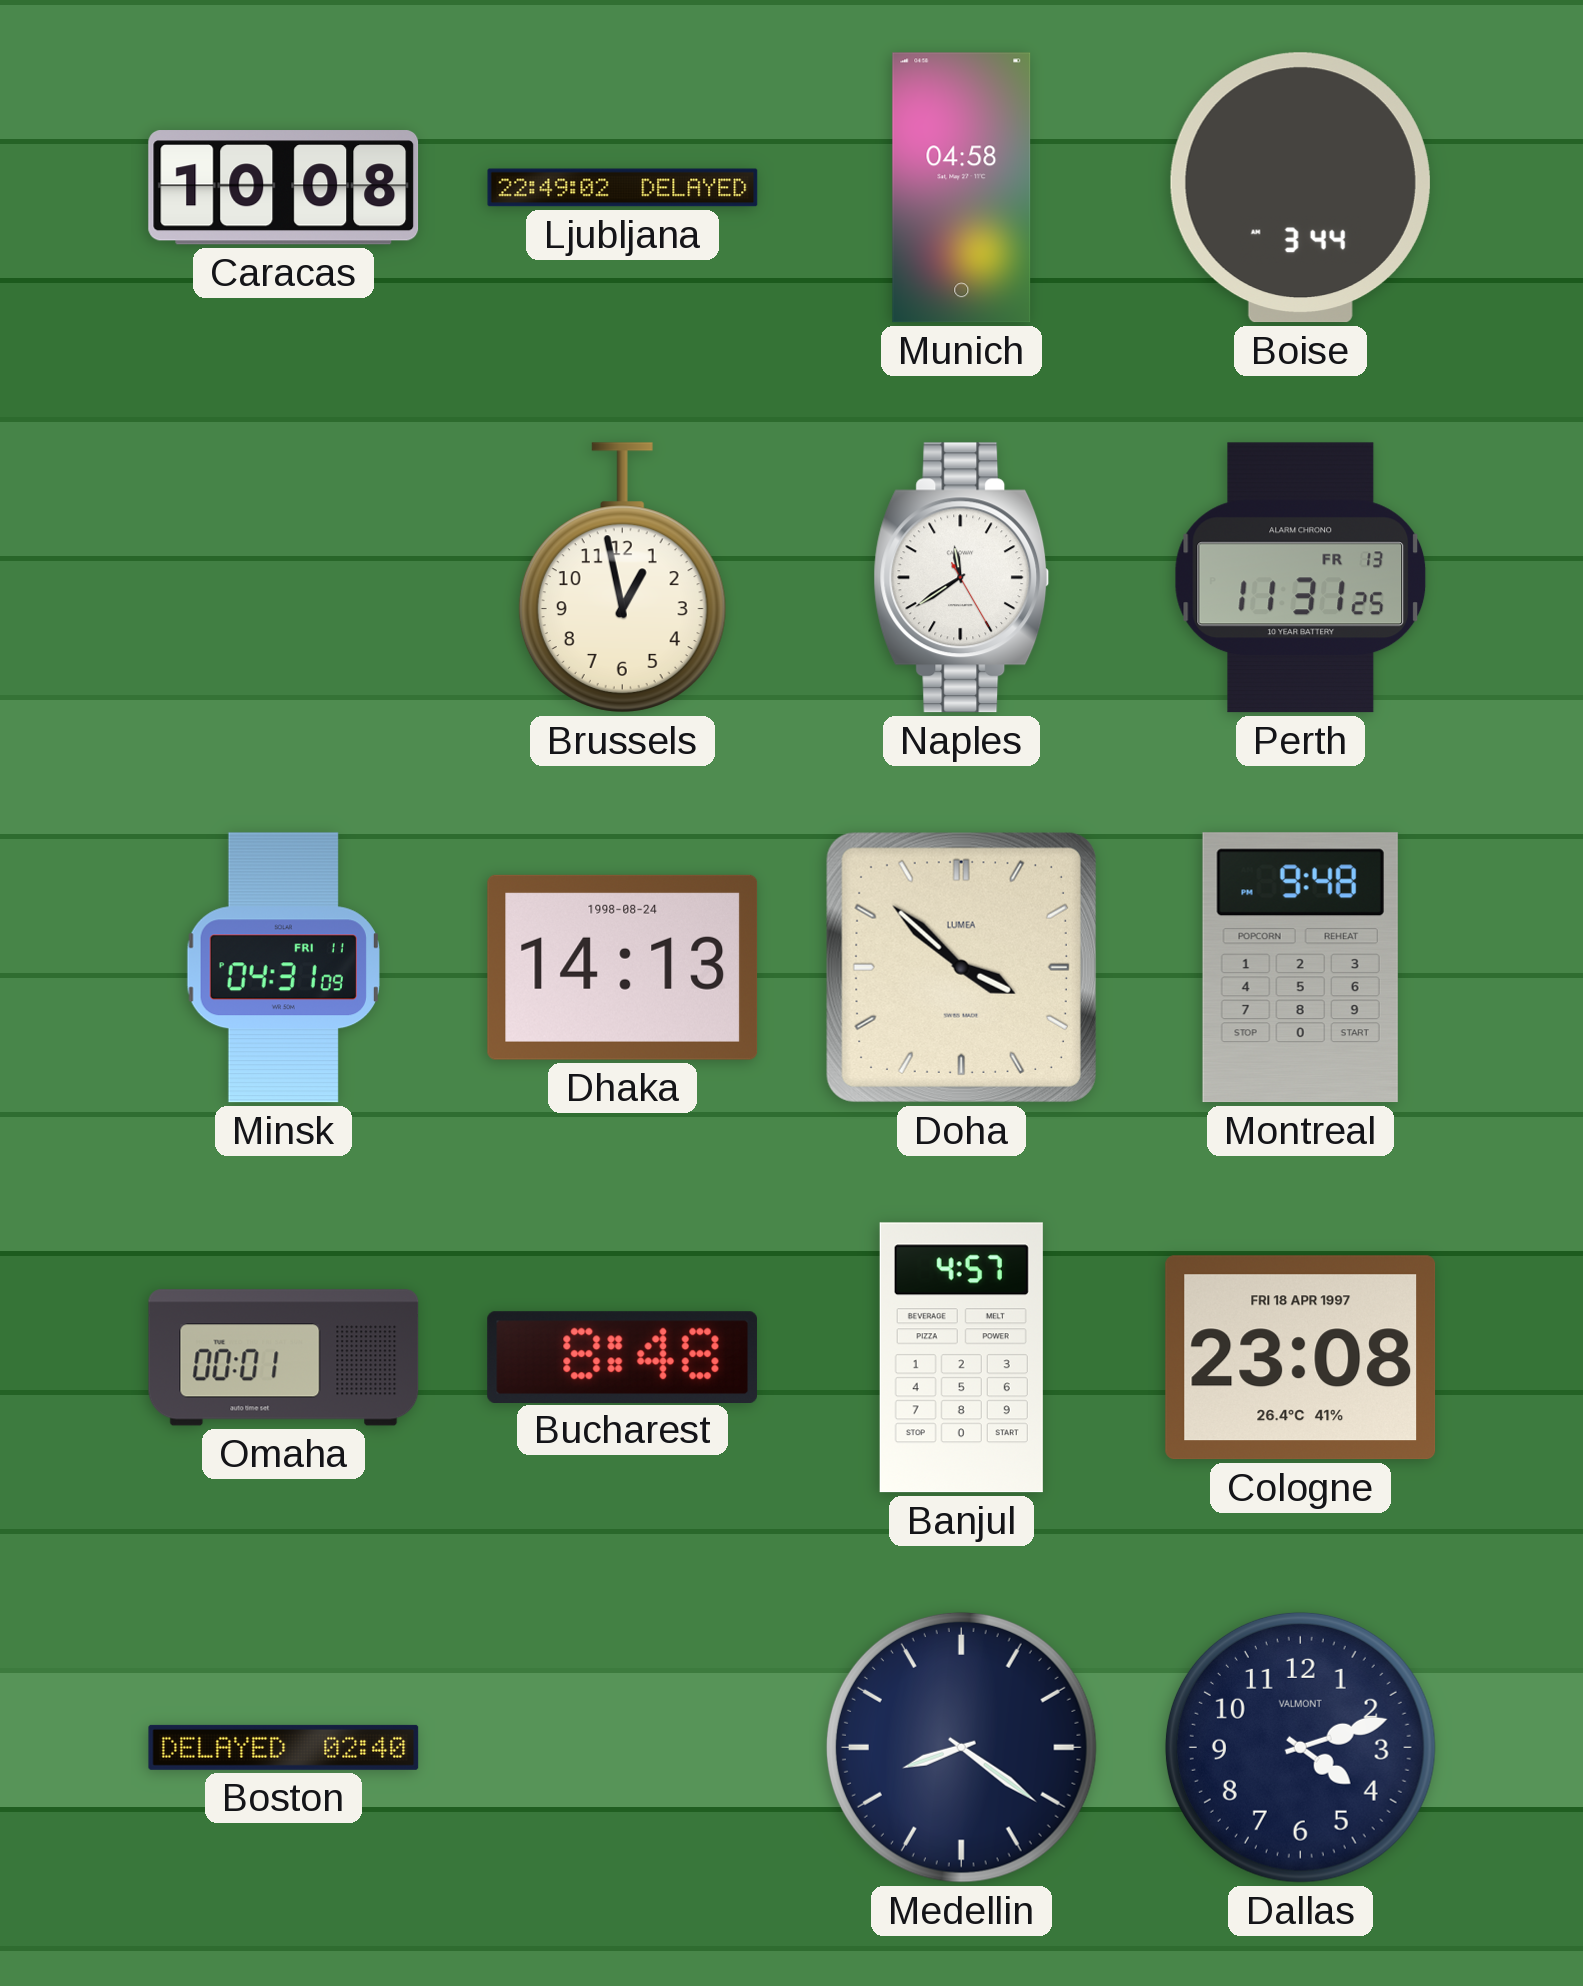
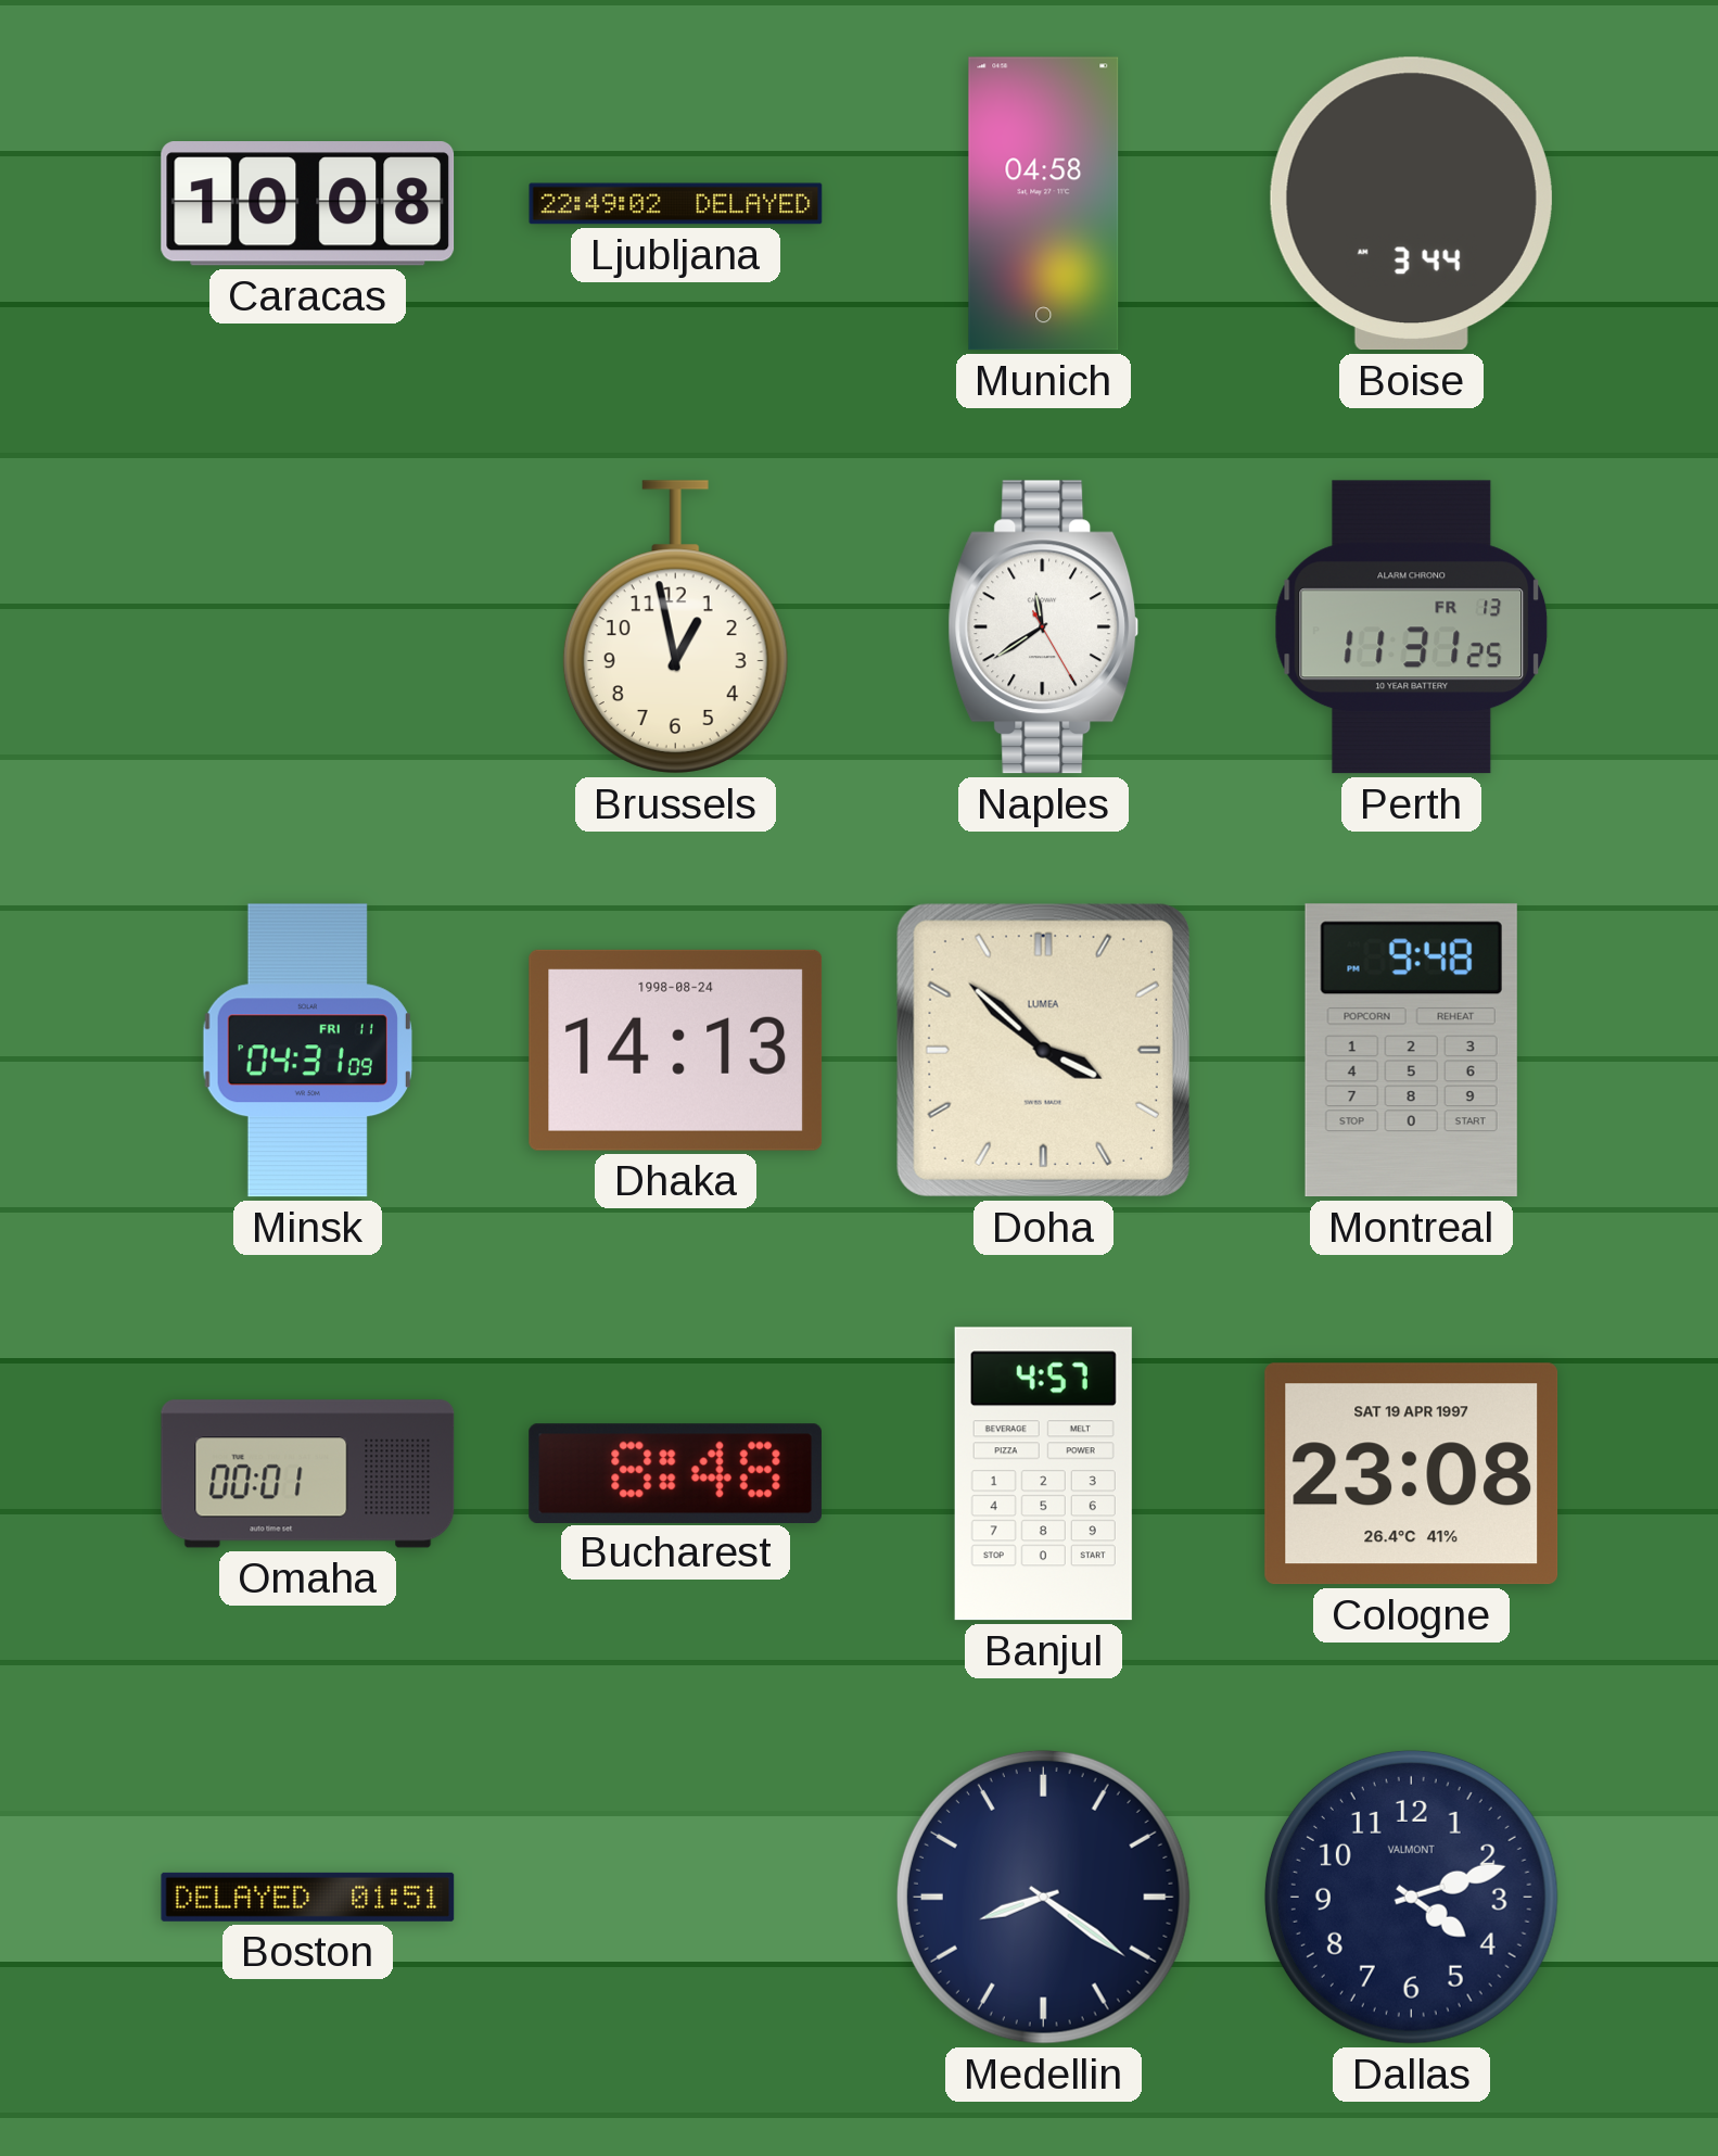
Cologne date: FRI 18 APR 1997 -> SAT 19 APR 1997 (1412, 1474)
Boston: 02:40 -> 01:51 (308, 1897)
